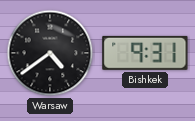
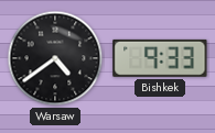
Bishkek: 9:31 -> 9:33 (160, 58)
